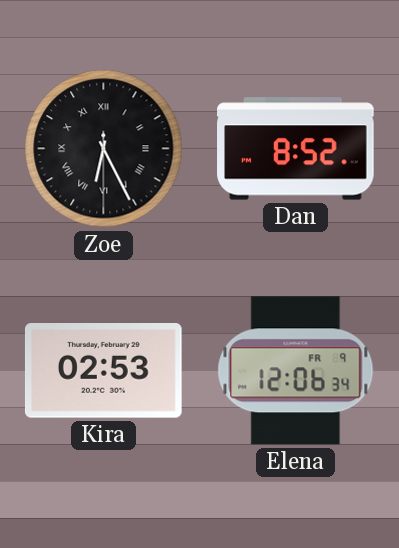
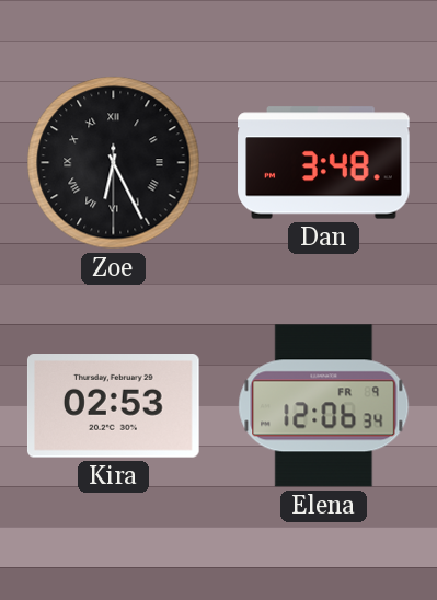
Dan: 8:52 -> 3:48 (324, 163)
